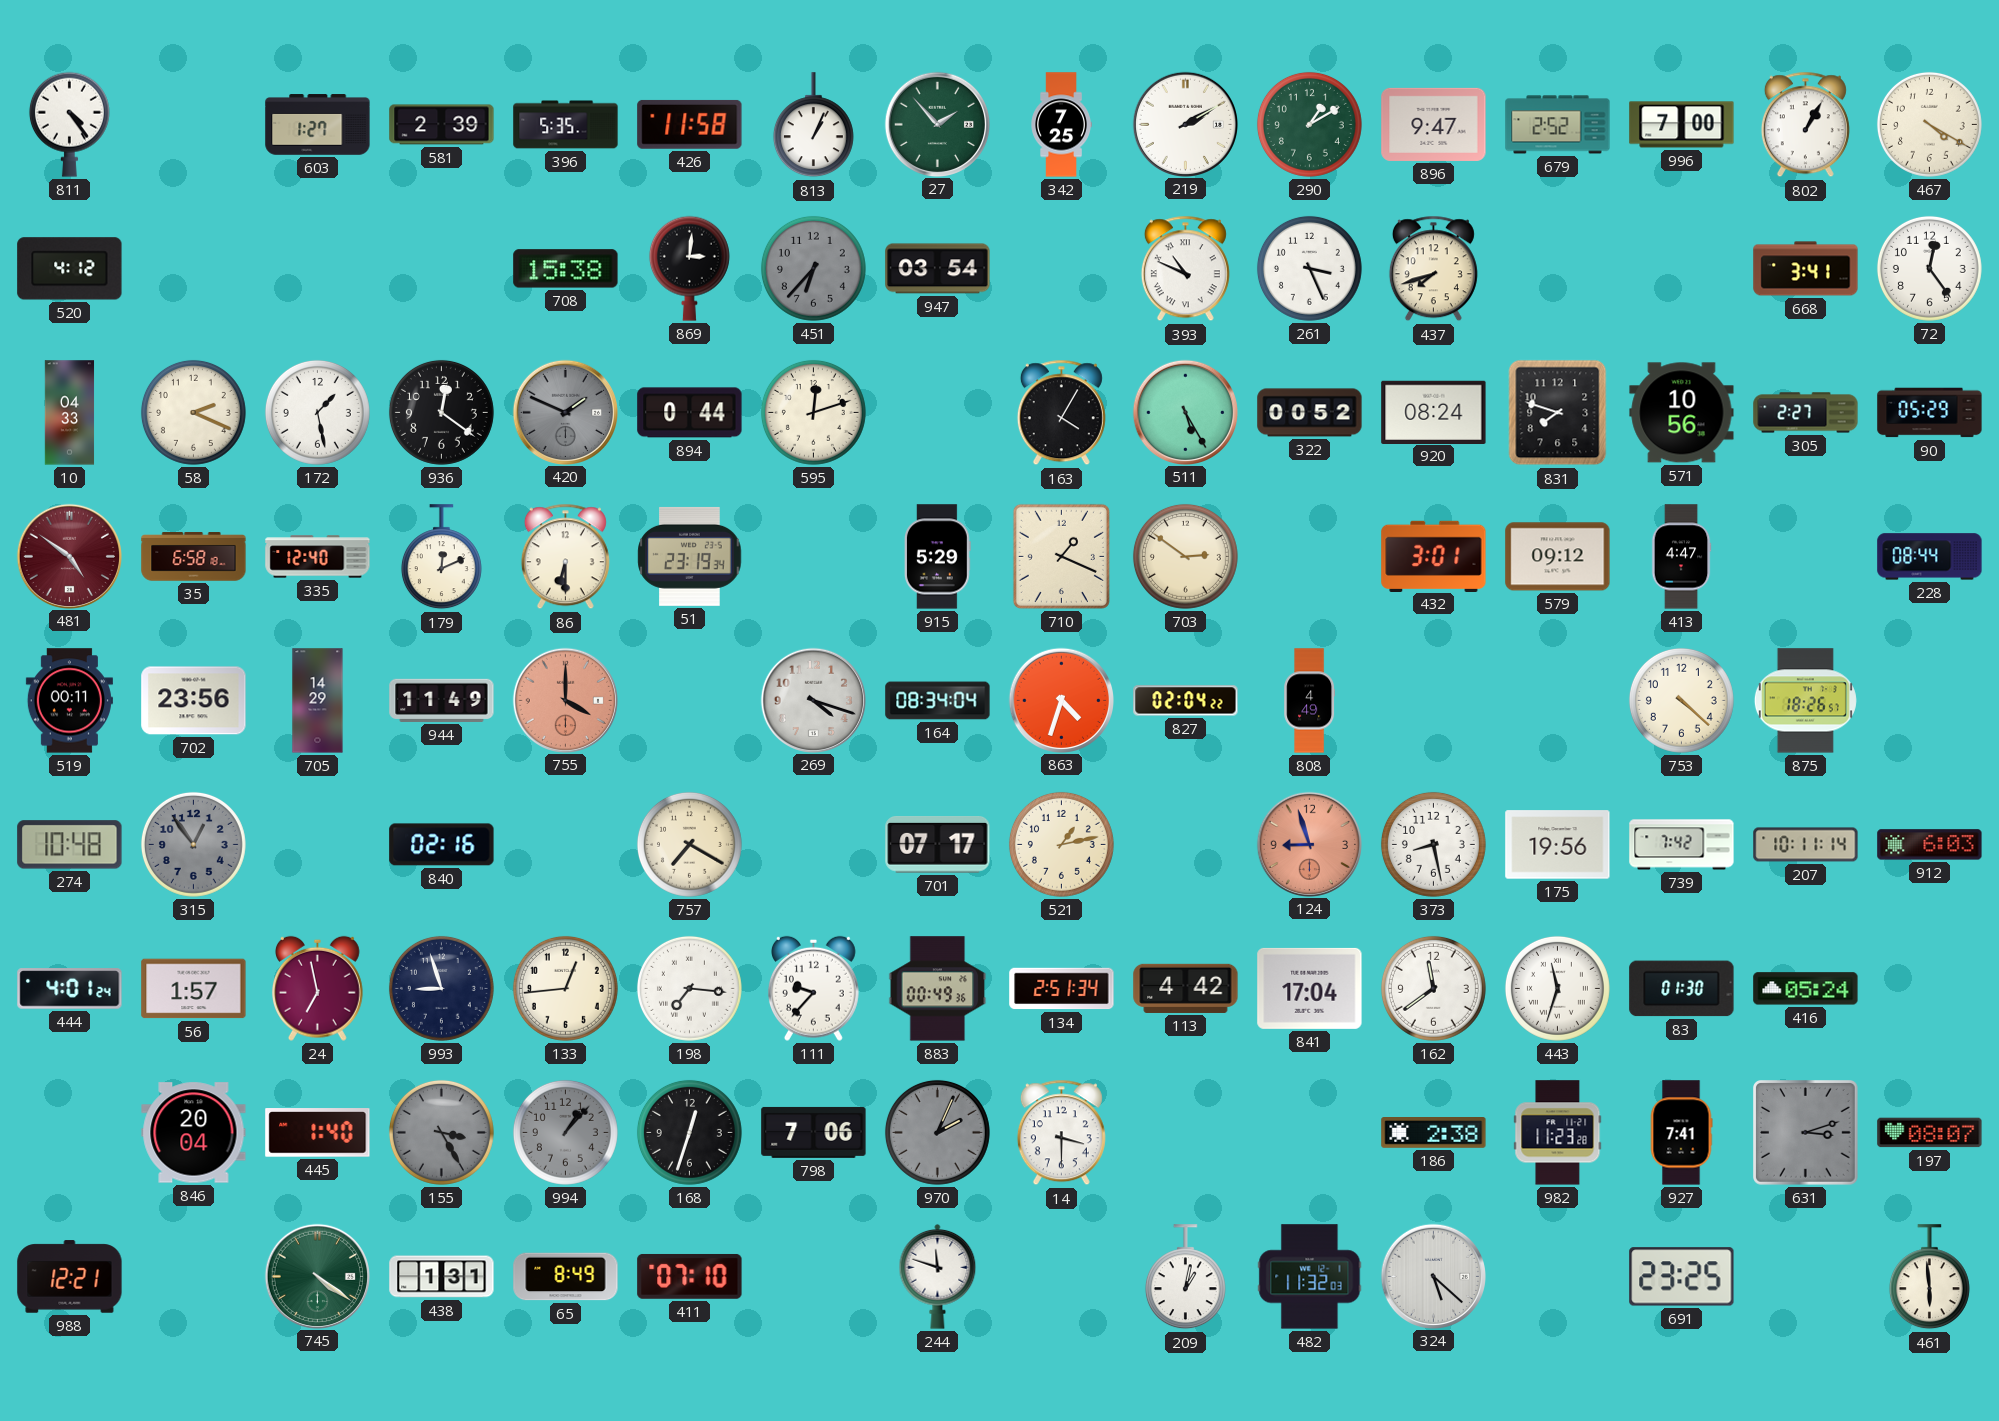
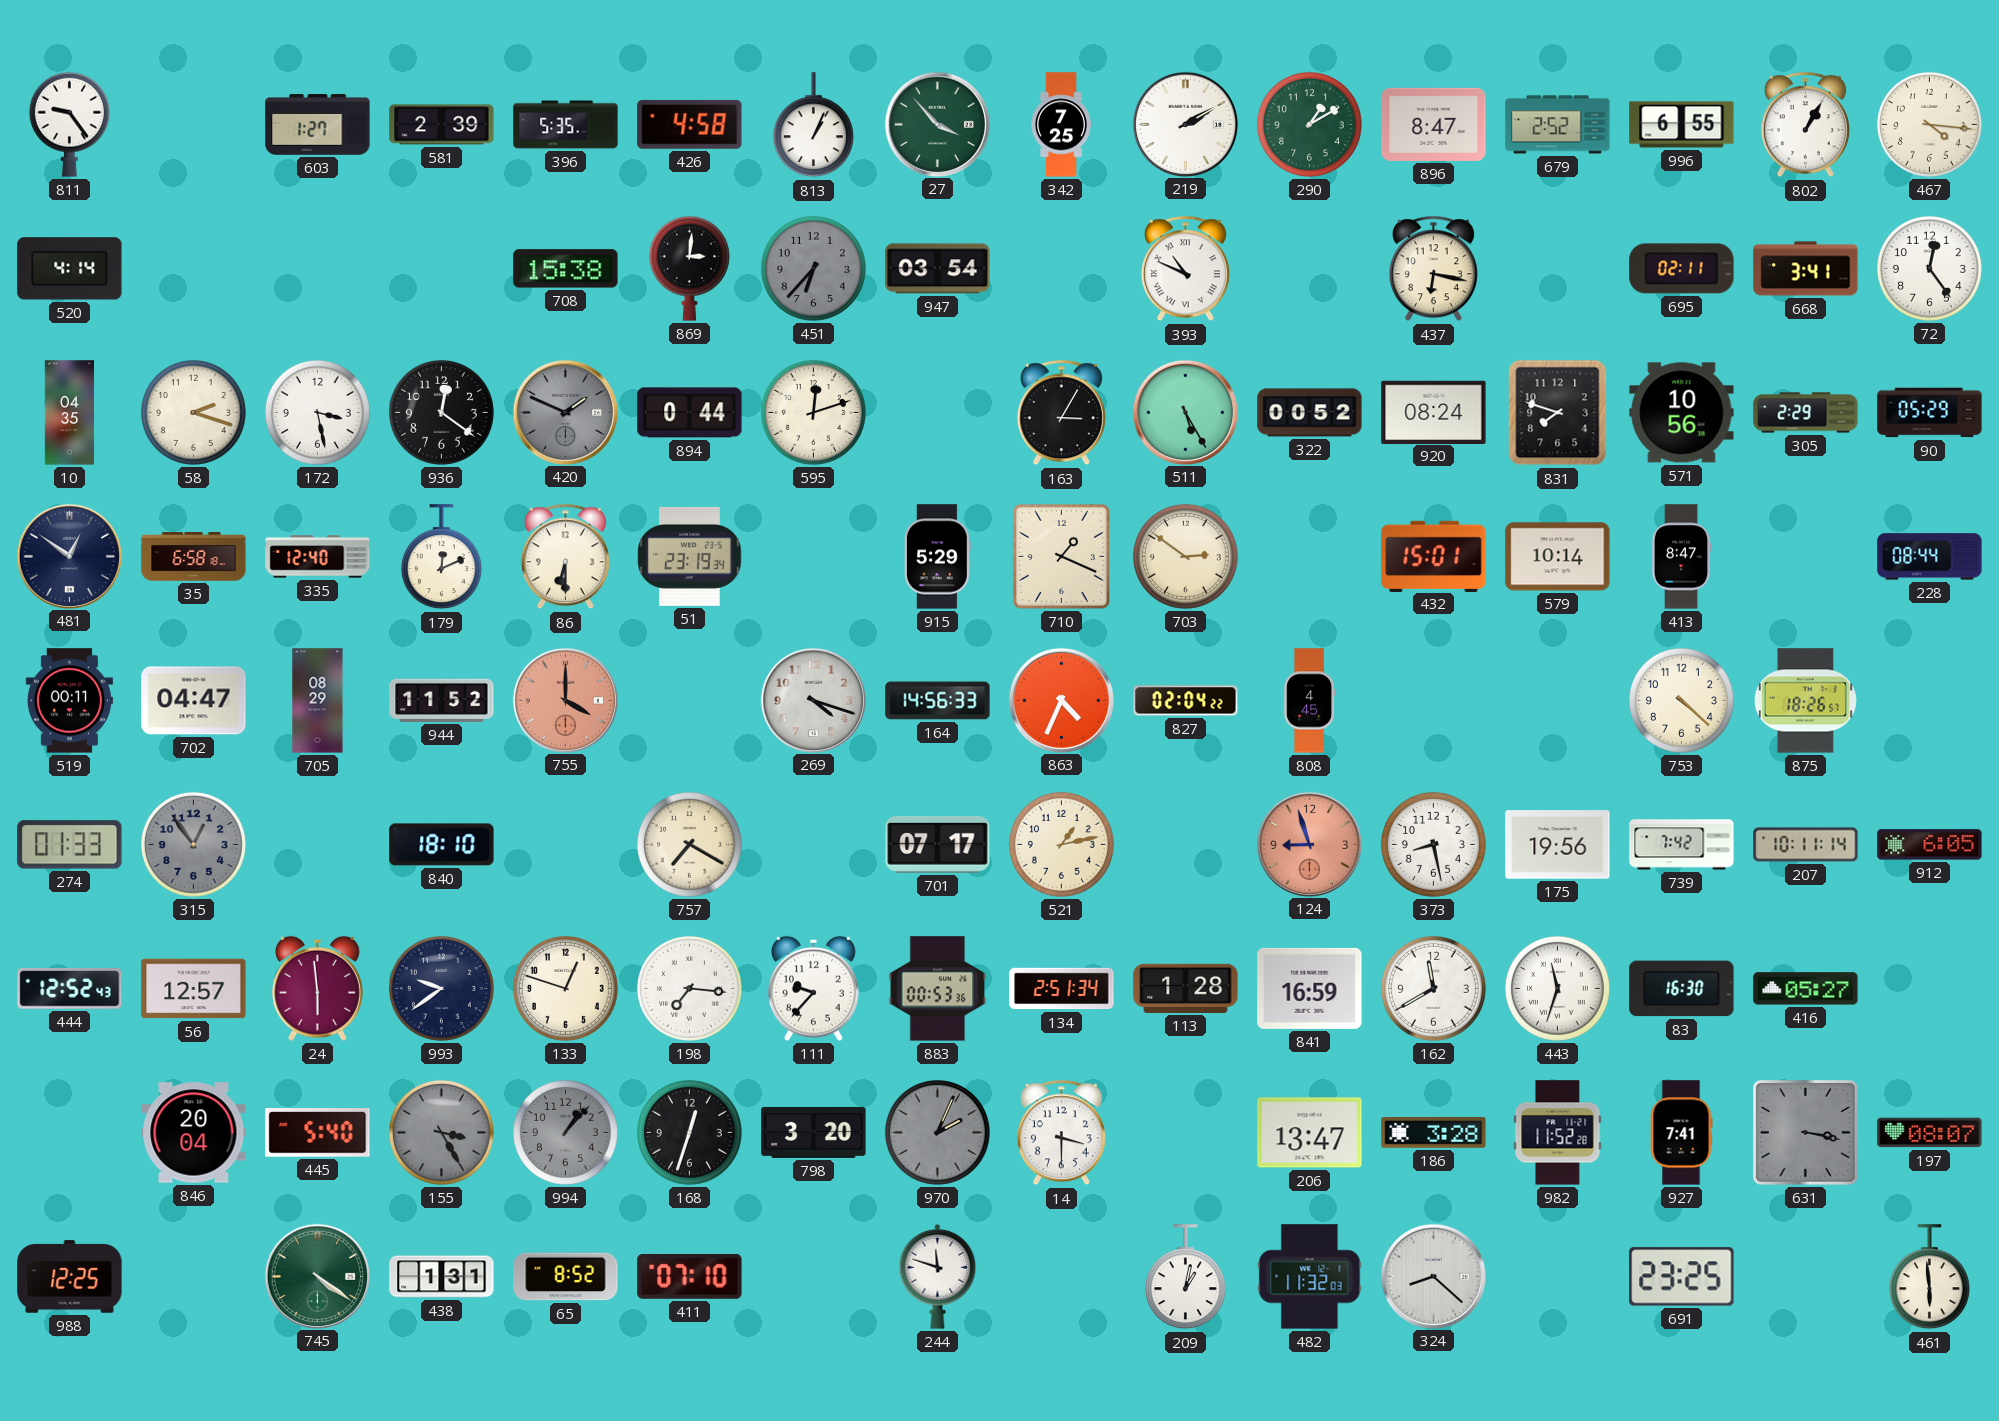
811: 4:24 -> 9:24 (69, 124)
426: 11:58 -> 4:58 (690, 124)
27: 1:53 -> 3:53 (937, 124)
896: 9:47 -> 8:47 (1434, 124)
996: 7:00 -> 6:55 (1682, 125)
467: 4:20 -> 4:16 (1929, 124)
520: 4:12 -> 4:14 (70, 269)
261: 3:26 -> none (1309, 268)
437: 7:42 -> 6:17 (1433, 269)
695: none -> 02:11 (1682, 269)
10: 04:33 -> 04:35 (70, 413)
58: 2:19 -> 2:18 (193, 412)
172: 1:28 -> 3:28 (317, 412)
163: 4:05 -> 3:05 (1061, 413)
305: 2:27 -> 2:29 (1806, 413)
481: 4:51 -> 12:51 (69, 556)
481 dial: burgundy -> navy (69, 556)
432: 3:01 -> 15:01 (1434, 556)
579: 09:12 -> 10:14 (1558, 557)
413: 4:47 -> 8:47 (1681, 557)
702: 23:56 -> 04:47 (194, 701)
705: 14:29 -> 08:29 (318, 701)
944: 11:49 -> 11:52 (442, 700)
164: 08:34 -> 14:56 (938, 701)
863: 4:33 -> 4:34 (1061, 700)
808: 4:49 -> 4:45 (1310, 701)
274: 10:48 -> 01:33 (70, 845)
840: 02:16 -> 18:10 (442, 845)
912: 6:03 -> 6:05 (1930, 845)
444: 4:01 -> 12:52 (70, 989)
56: 1:57 -> 12:57 (194, 989)
24: 6:58 -> 5:59 (317, 988)
993: 8:57 -> 9:39 (441, 988)
133: 12:44 -> 12:48 (565, 988)
883: 00:49 -> 00:53 (938, 989)
113: 4:42 -> 1:28 (1186, 988)
841: 17:04 -> 16:59 (1310, 988)
162: 11:39 -> 11:40 (1433, 988)
83: 01:30 -> 16:30 (1682, 989)
416: 05:24 -> 05:27 (1806, 989)
445: 1:40 -> 5:40 (318, 1133)
798: 7:06 -> 3:20 (814, 1132)
206: none -> 13:47 (1310, 1133)
186: 2:38 -> 3:28 (1434, 1133)
982: 11:23 -> 11:52 (1558, 1133)
631: 3:12 -> 3:17 (1806, 1133)
988: 12:21 -> 12:25 (70, 1277)
65: 8:49 -> 8:52 (566, 1277)
324: 5:22 -> 8:22 (1433, 1276)
